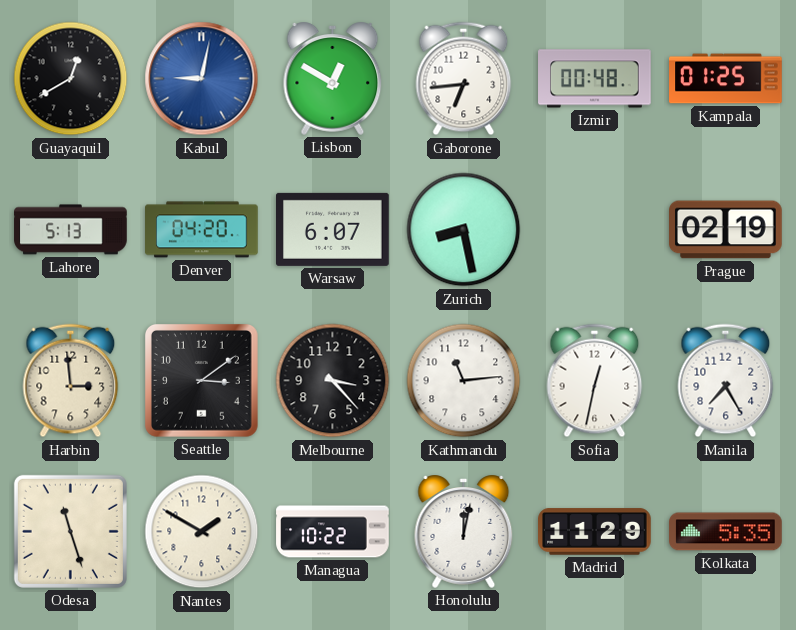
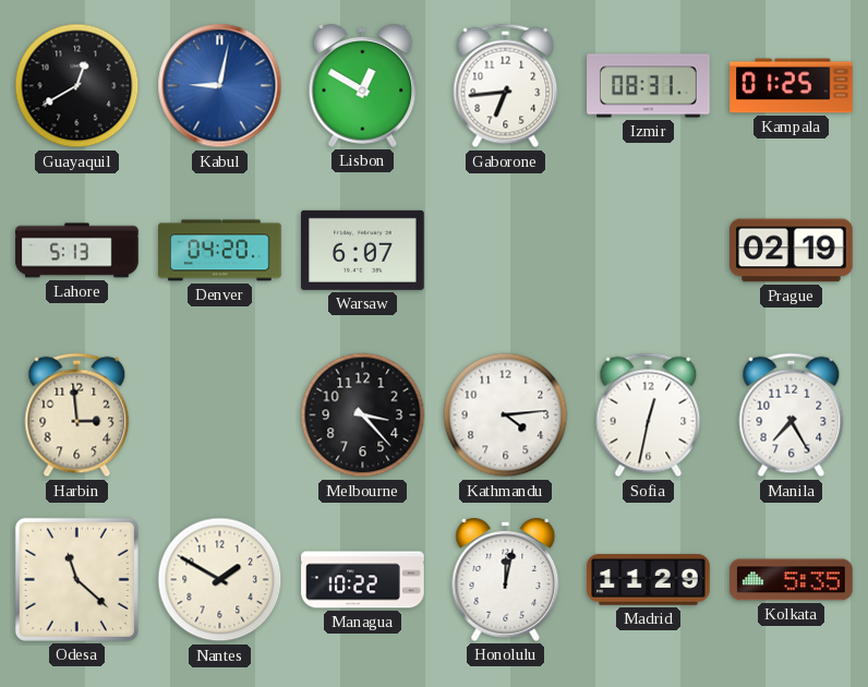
Izmir: 00:48 -> 08:31 (649, 86)
Zurich: 8:28 -> none (464, 230)
Seattle: 3:09 -> none (201, 380)
Kathmandu: 11:14 -> 4:14 (506, 415)
Odesa: 11:27 -> 11:22 (76, 579)
